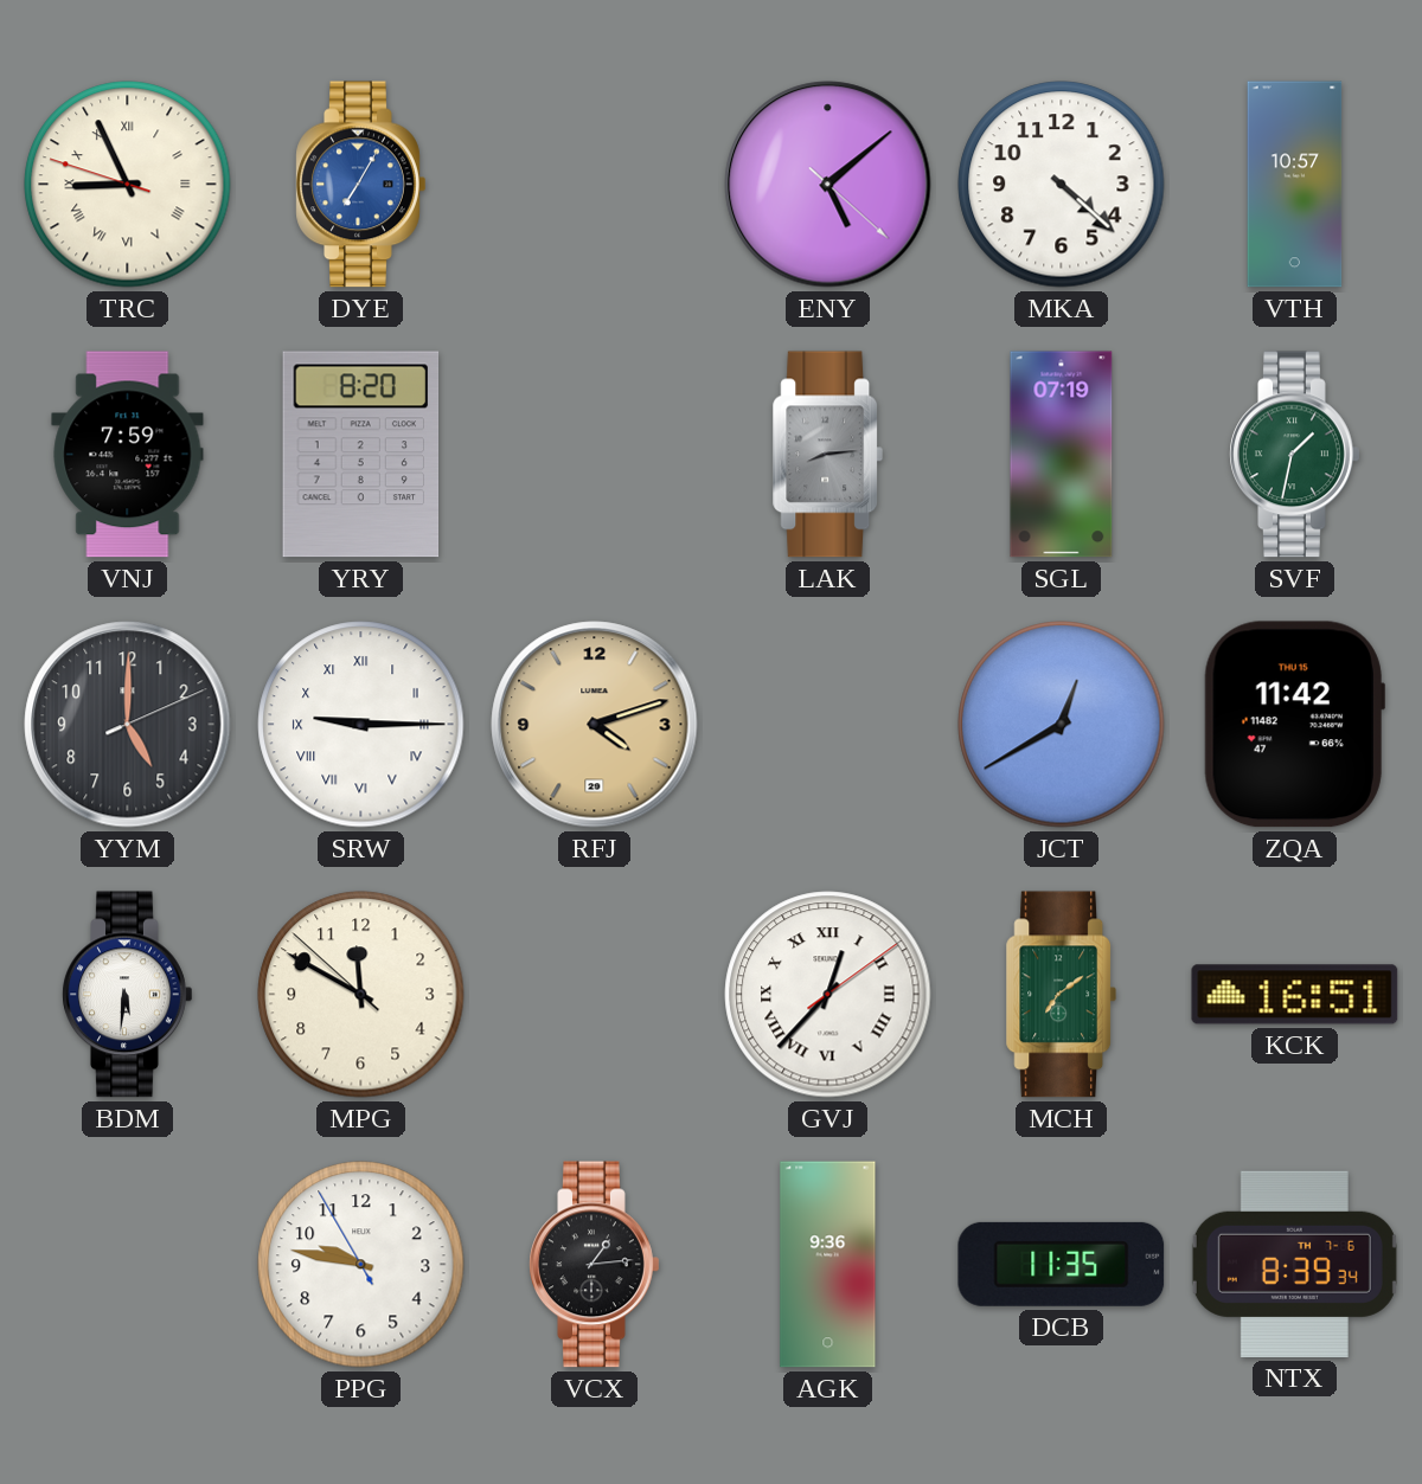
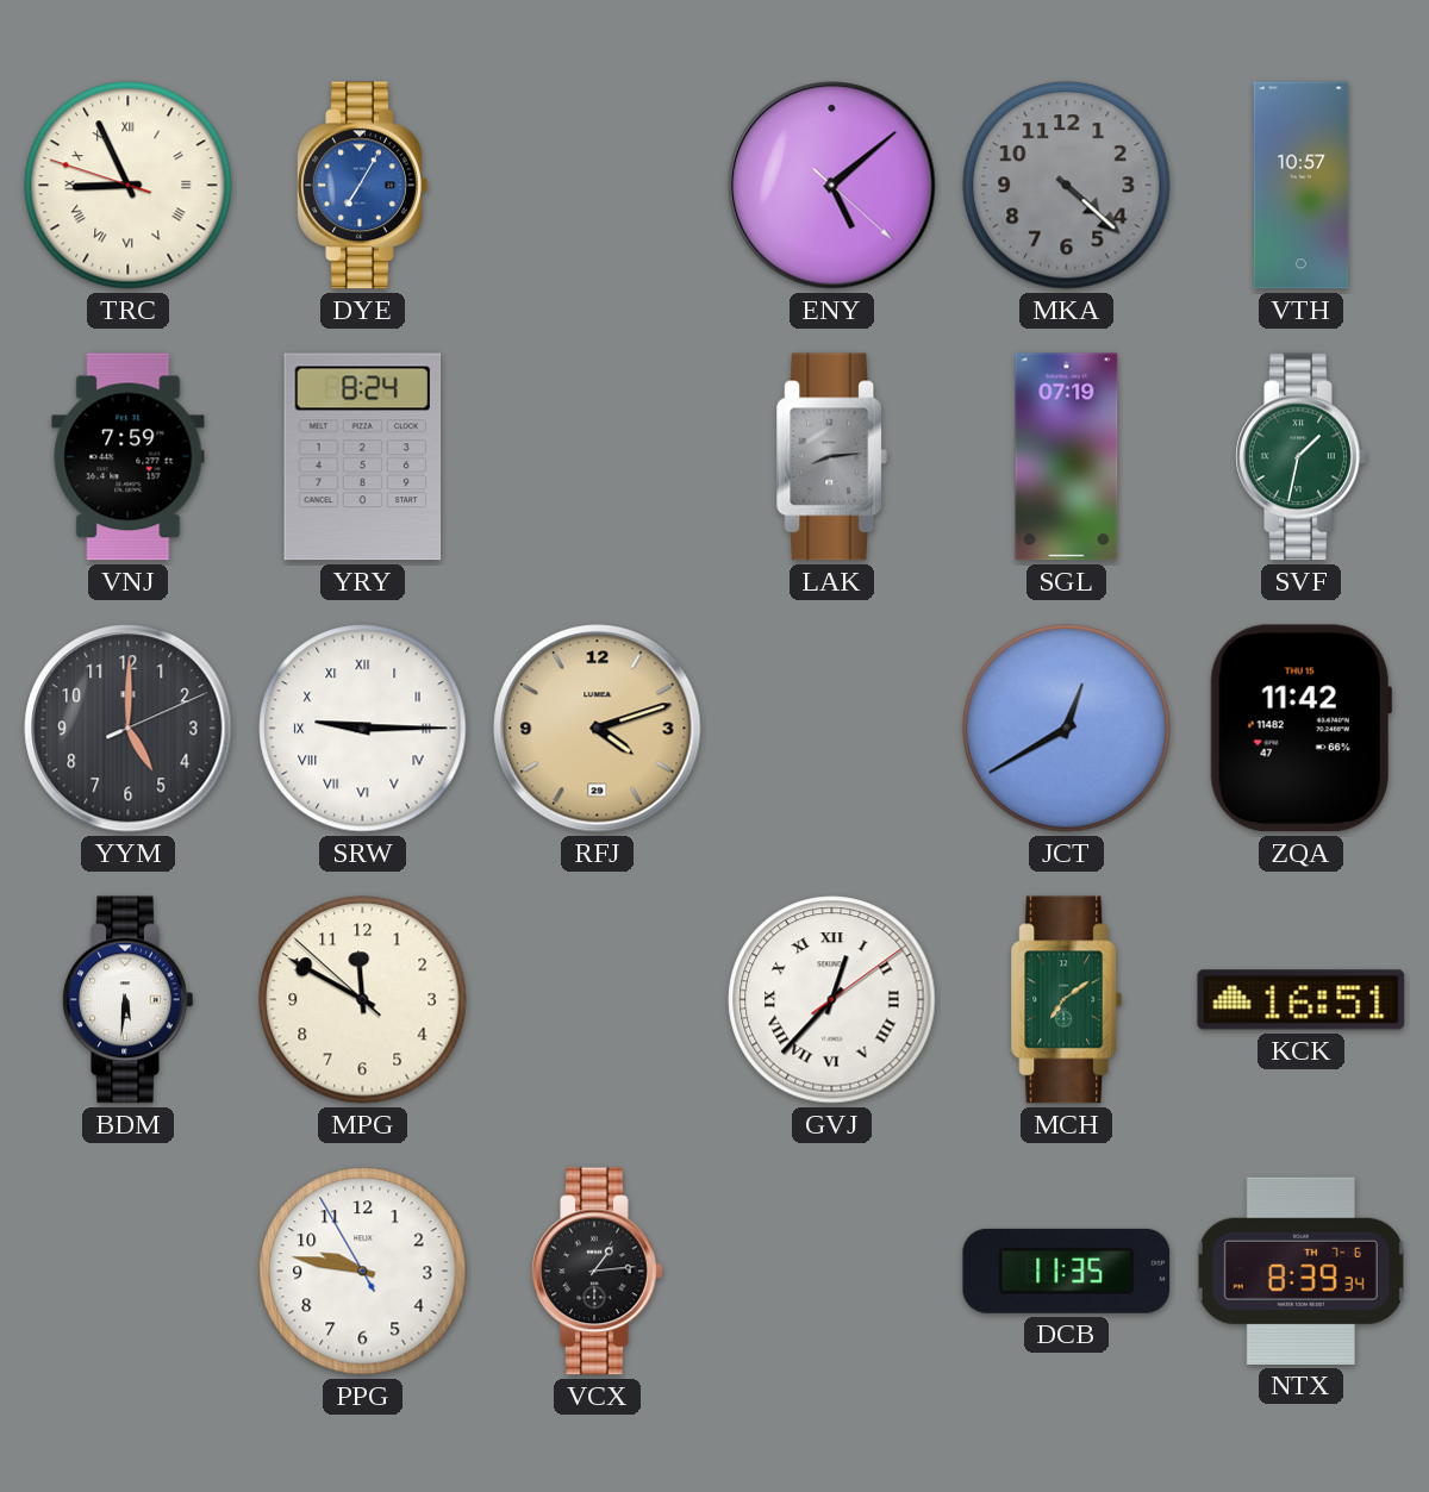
MKA dial: white -> grey (1067, 186)
YRY: 8:20 -> 8:24 (363, 457)
AGK: 9:36 -> none (828, 1265)
